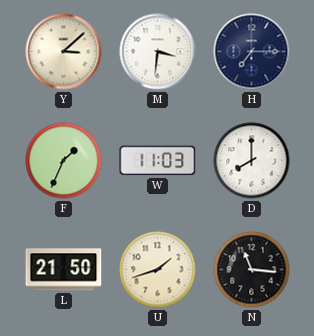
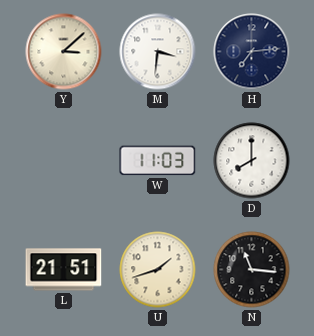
H: 7:15 -> 7:14 (252, 52)
F: 1:34 -> none (64, 161)
L: 21:50 -> 21:51 (64, 270)
